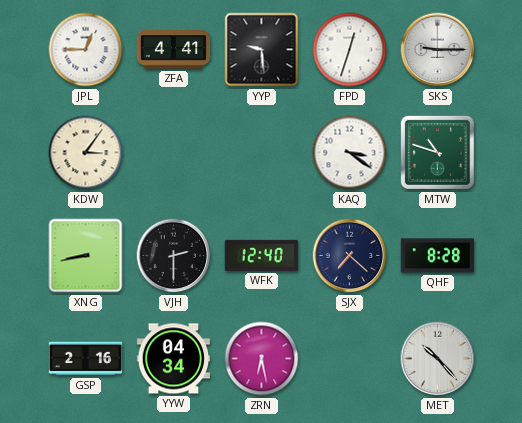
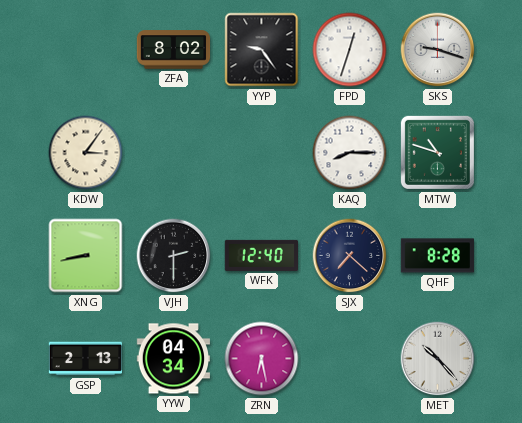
JPL: 12:45 -> none (86, 50)
ZFA: 4:41 -> 8:02 (174, 50)
YYP: 9:29 -> 9:24 (262, 50)
SKS: 9:15 -> 9:18 (438, 50)
KAQ: 3:21 -> 8:15 (350, 153)
GSP: 2:16 -> 2:13 (85, 359)
